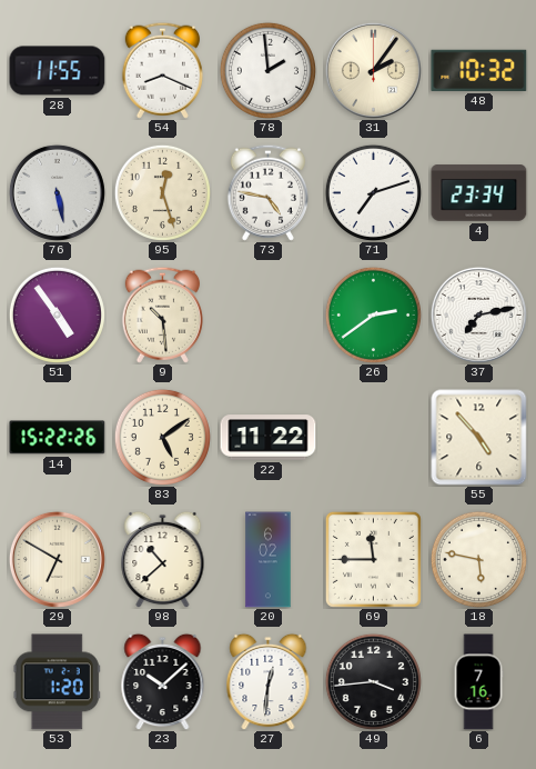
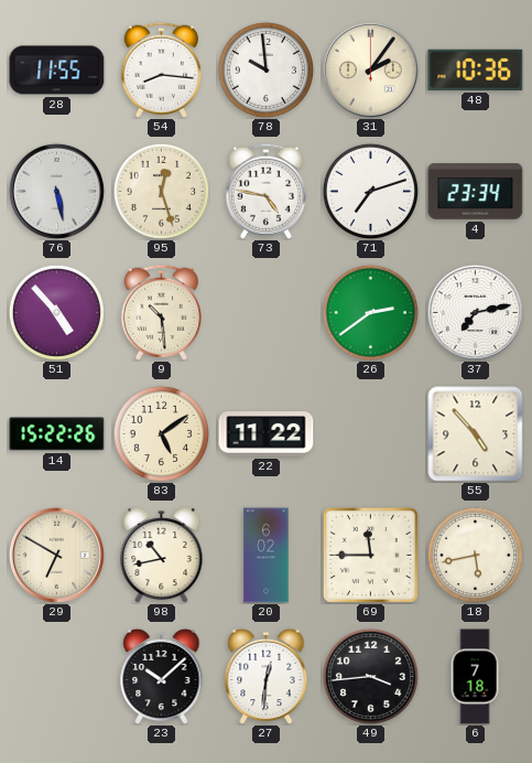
54: 8:19 -> 8:16 (161, 69)
78: 1:59 -> 9:59 (265, 69)
48: 10:32 -> 10:36 (476, 69)
51: 4:54 -> 4:53 (56, 312)
98: 10:38 -> 10:43 (162, 555)
18: 5:47 -> 5:43 (475, 555)
53: 1:20 -> none (57, 682)
6: 7:16 -> 7:18 (475, 677)
